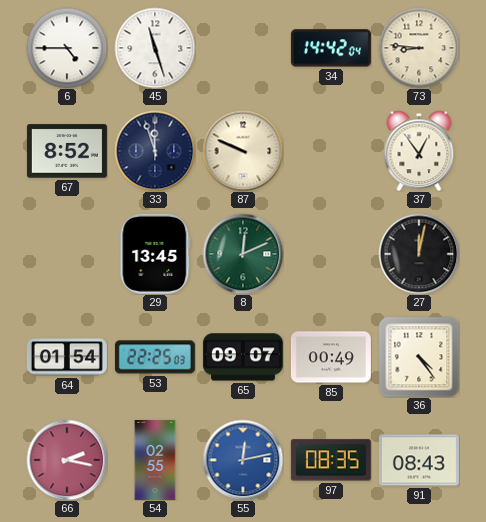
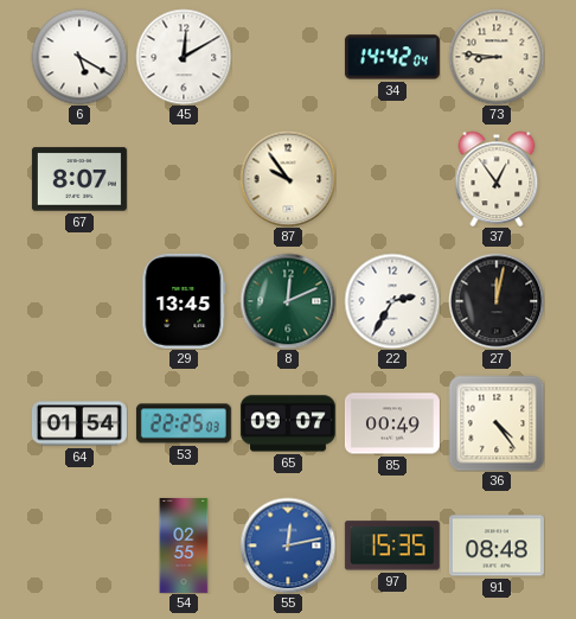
6: 4:45 -> 5:20 (79, 57)
45: 11:27 -> 12:10 (184, 57)
67: 8:52 -> 8:07 (79, 179)
33: 11:57 -> none (155, 151)
87: 9:49 -> 9:54 (288, 179)
22: none -> 2:35 (392, 301)
66: 2:17 -> none (67, 460)
97: 08:35 -> 15:35 (392, 545)
91: 08:43 -> 08:48 (497, 545)
